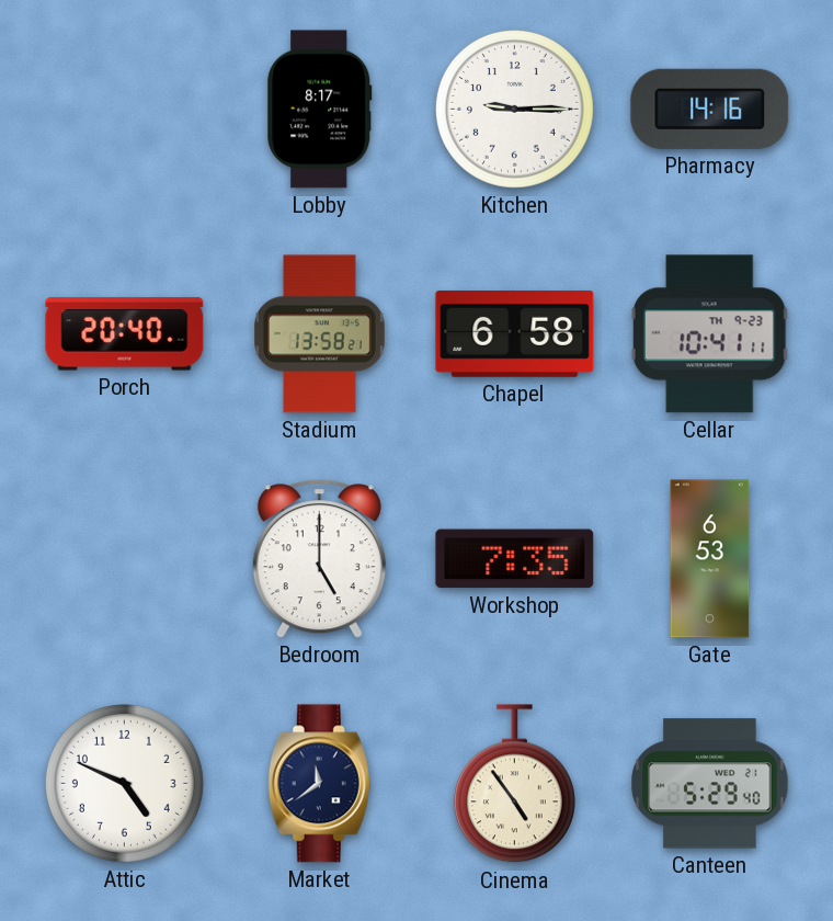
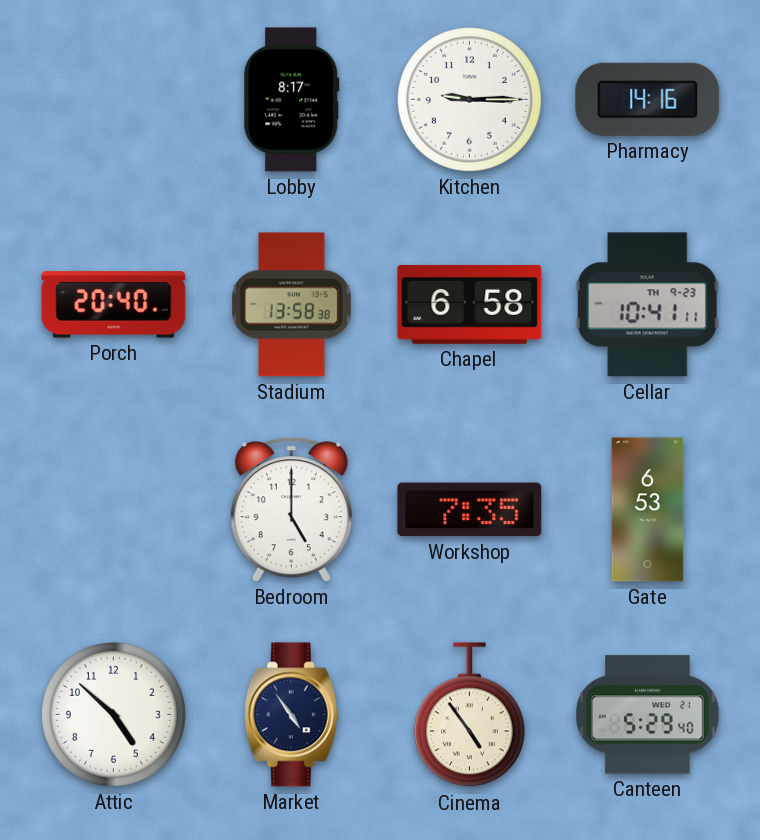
Stadium: 13:58:21 -> 13:58:38 (292, 305)
Attic: 4:49 -> 4:52 (113, 714)
Market: 11:39 -> 4:54 (291, 715)
